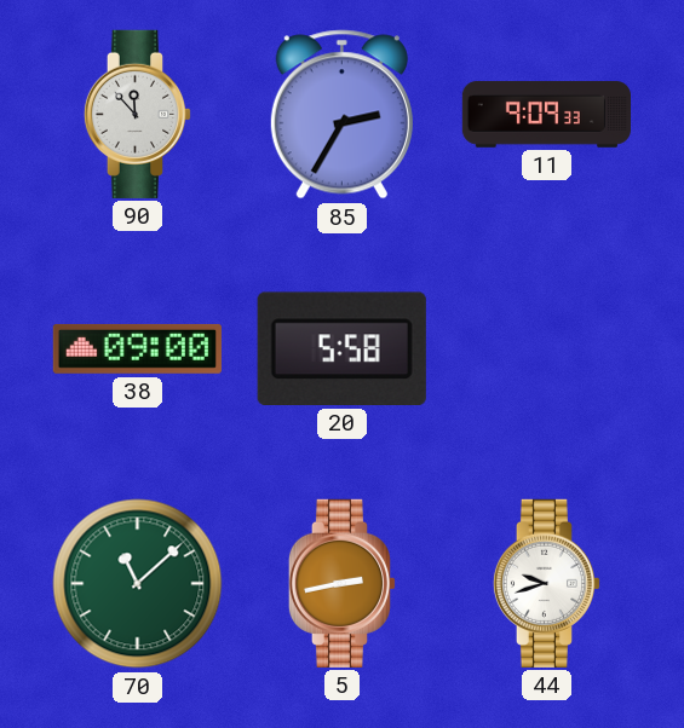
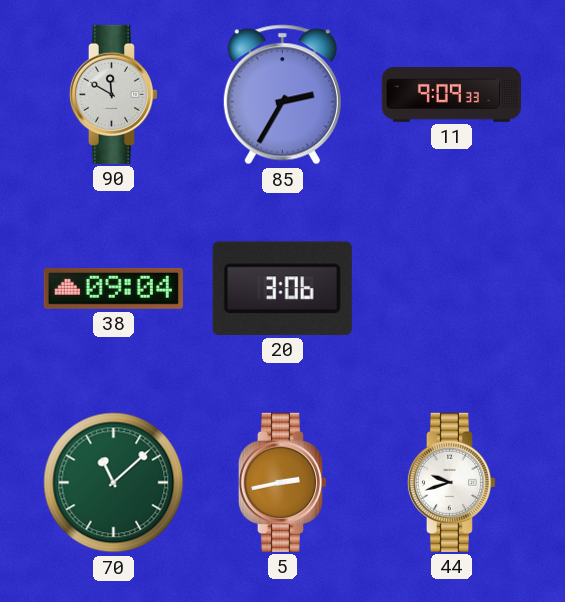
90: 11:53 -> 11:50 (114, 94)
38: 09:00 -> 09:04 (113, 288)
20: 5:58 -> 3:06 (282, 288)
